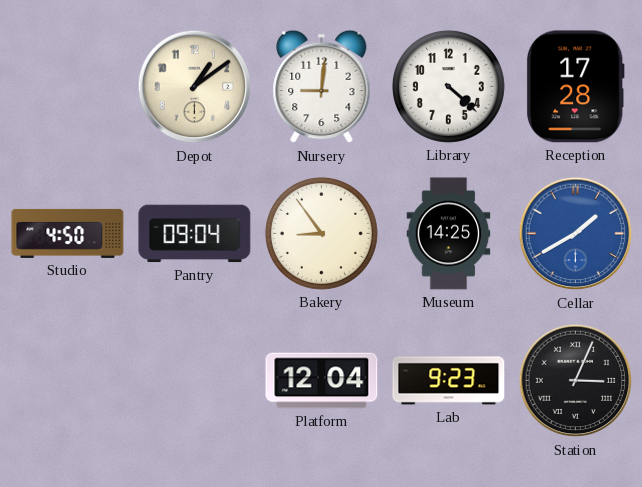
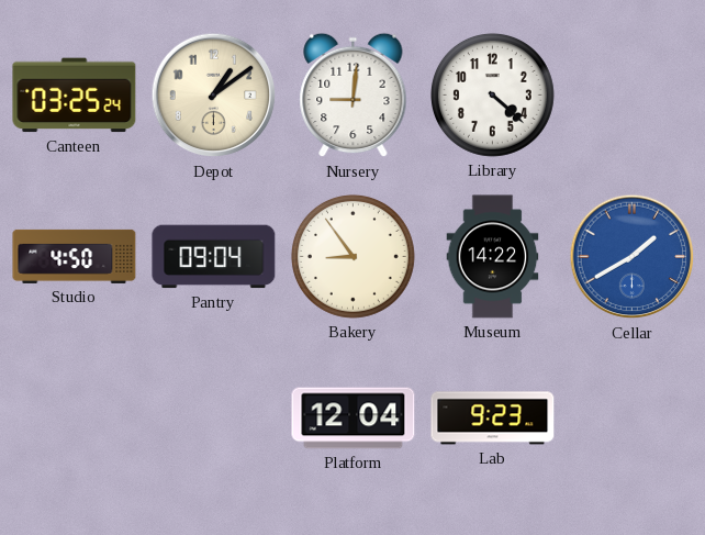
Canteen: none -> 03:25 (75, 96)
Reception: 17:28 -> none (575, 87)
Museum: 14:25 -> 14:22 (493, 257)
Station: 3:04 -> none (576, 381)
